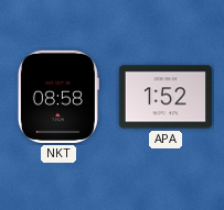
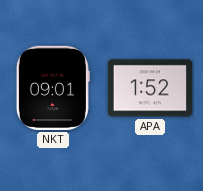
NKT: 08:58 -> 09:01 (53, 88)
